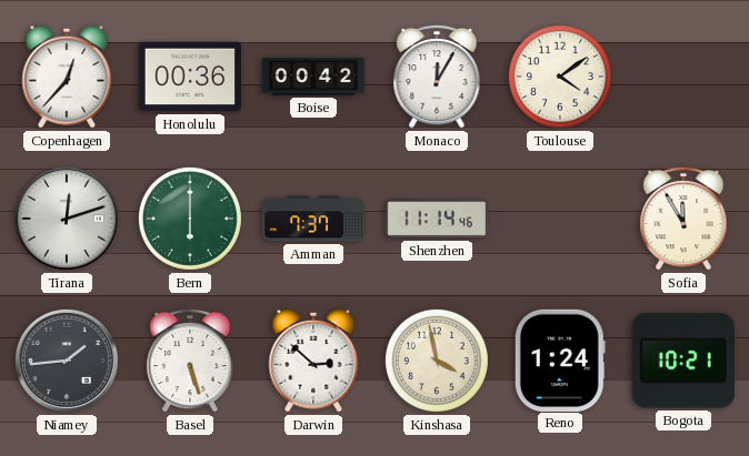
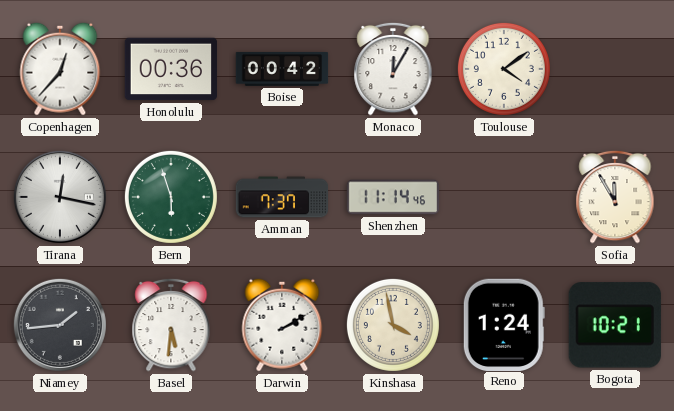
Tirana: 12:12 -> 12:17 (60, 197)
Bern: 6:00 -> 5:57 (171, 197)
Basel: 5:27 -> 5:31 (171, 325)
Darwin: 2:52 -> 2:10 (282, 325)
